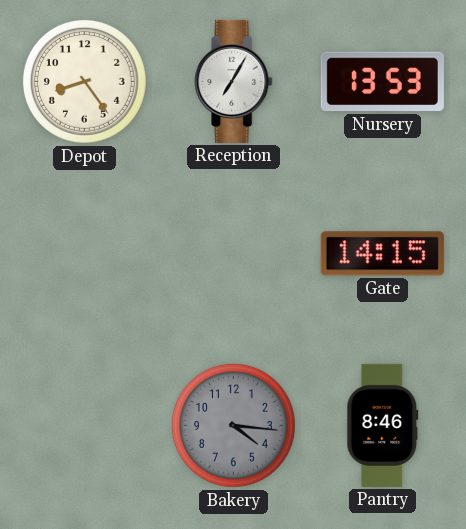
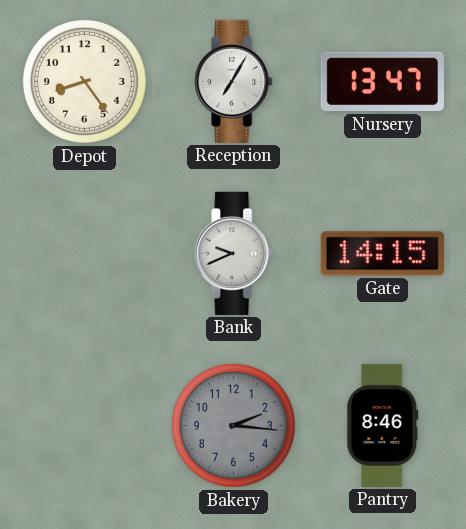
Nursery: 13:53 -> 13:47 (382, 82)
Bank: none -> 9:41 (234, 253)
Bakery: 4:16 -> 2:16 (233, 425)
